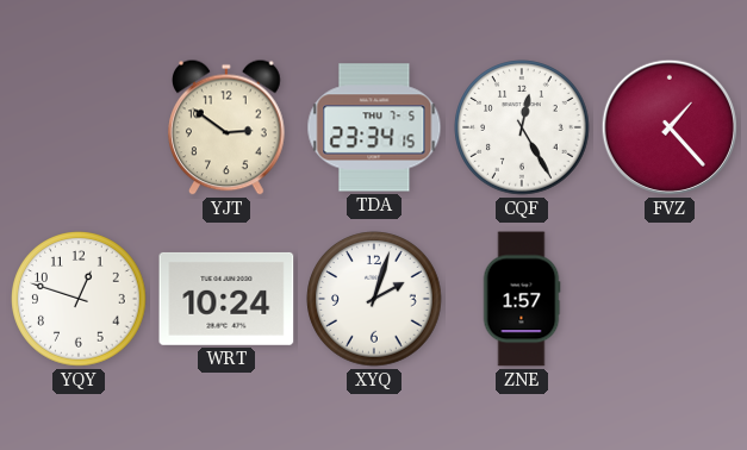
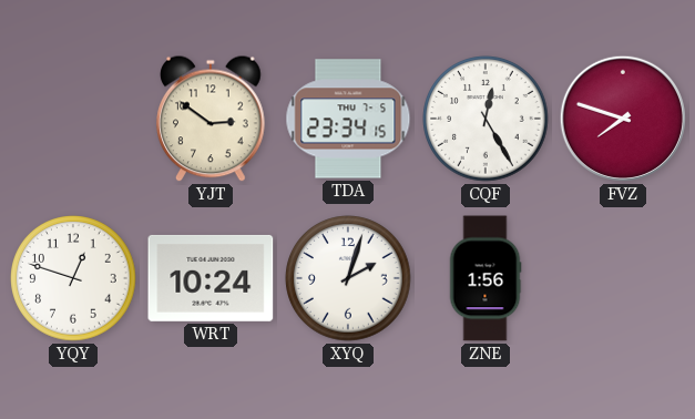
FVZ: 1:23 -> 7:48 (623, 119)
ZNE: 1:57 -> 1:56 (486, 278)
